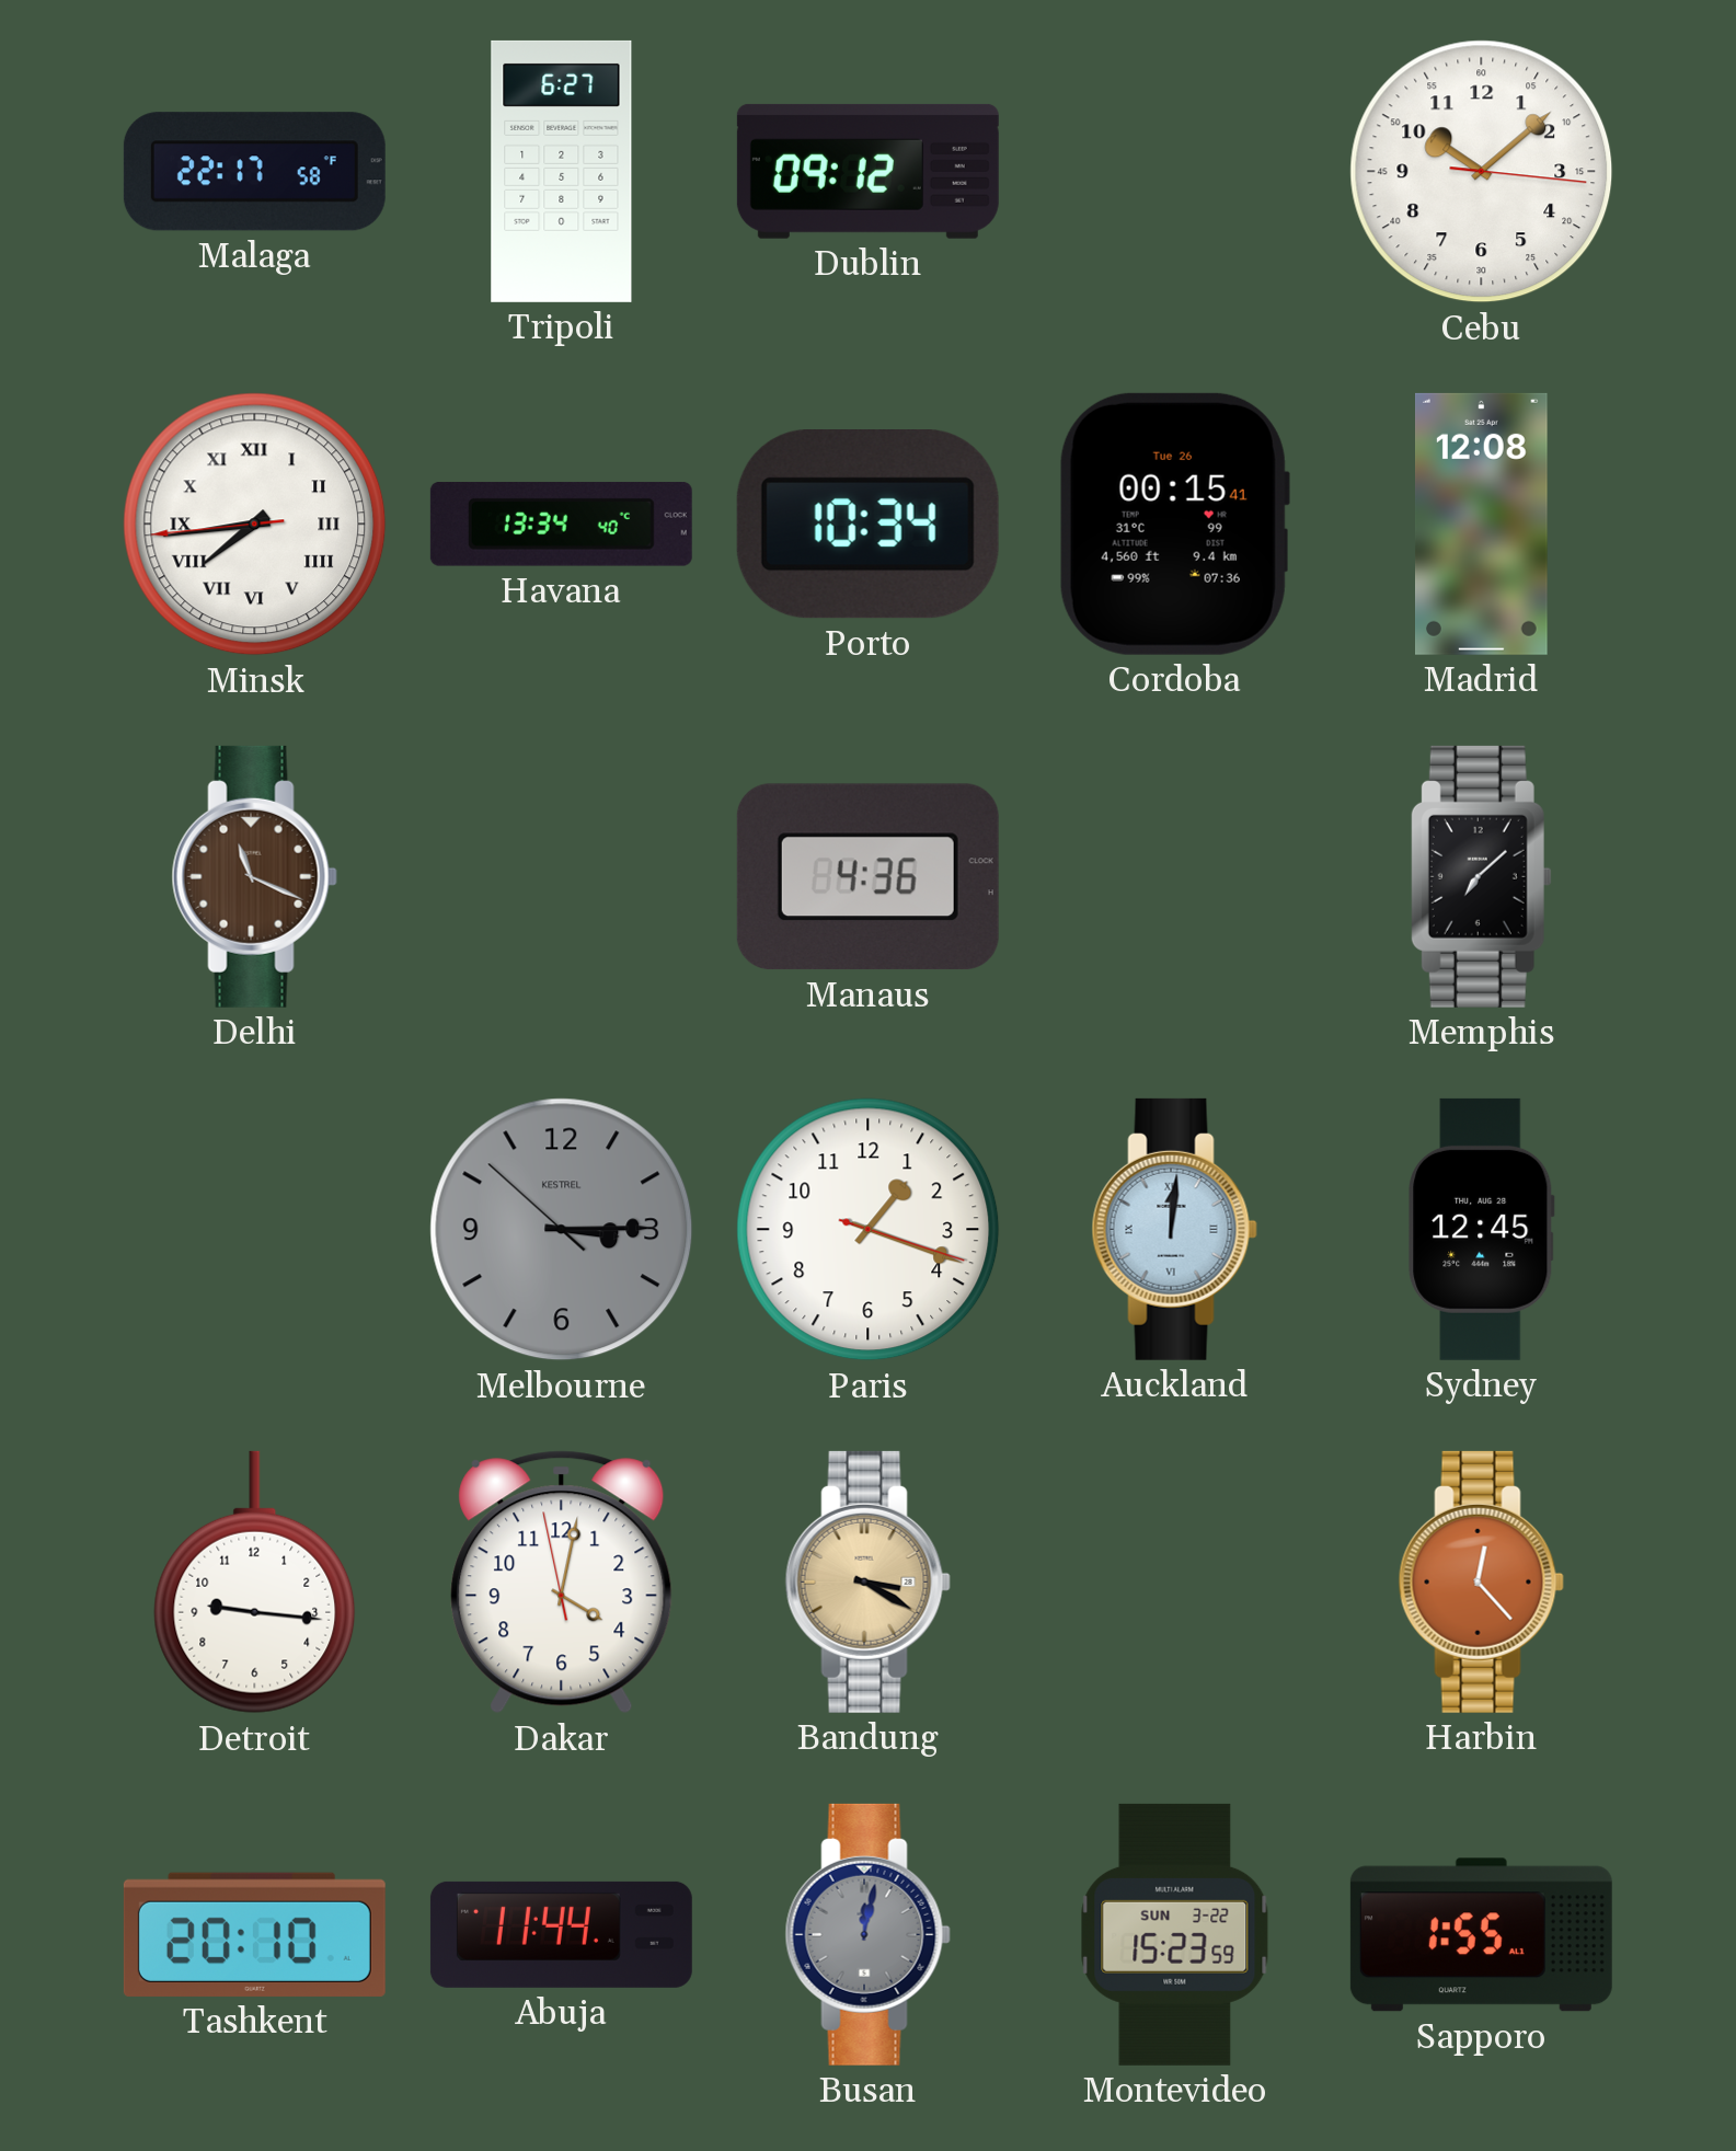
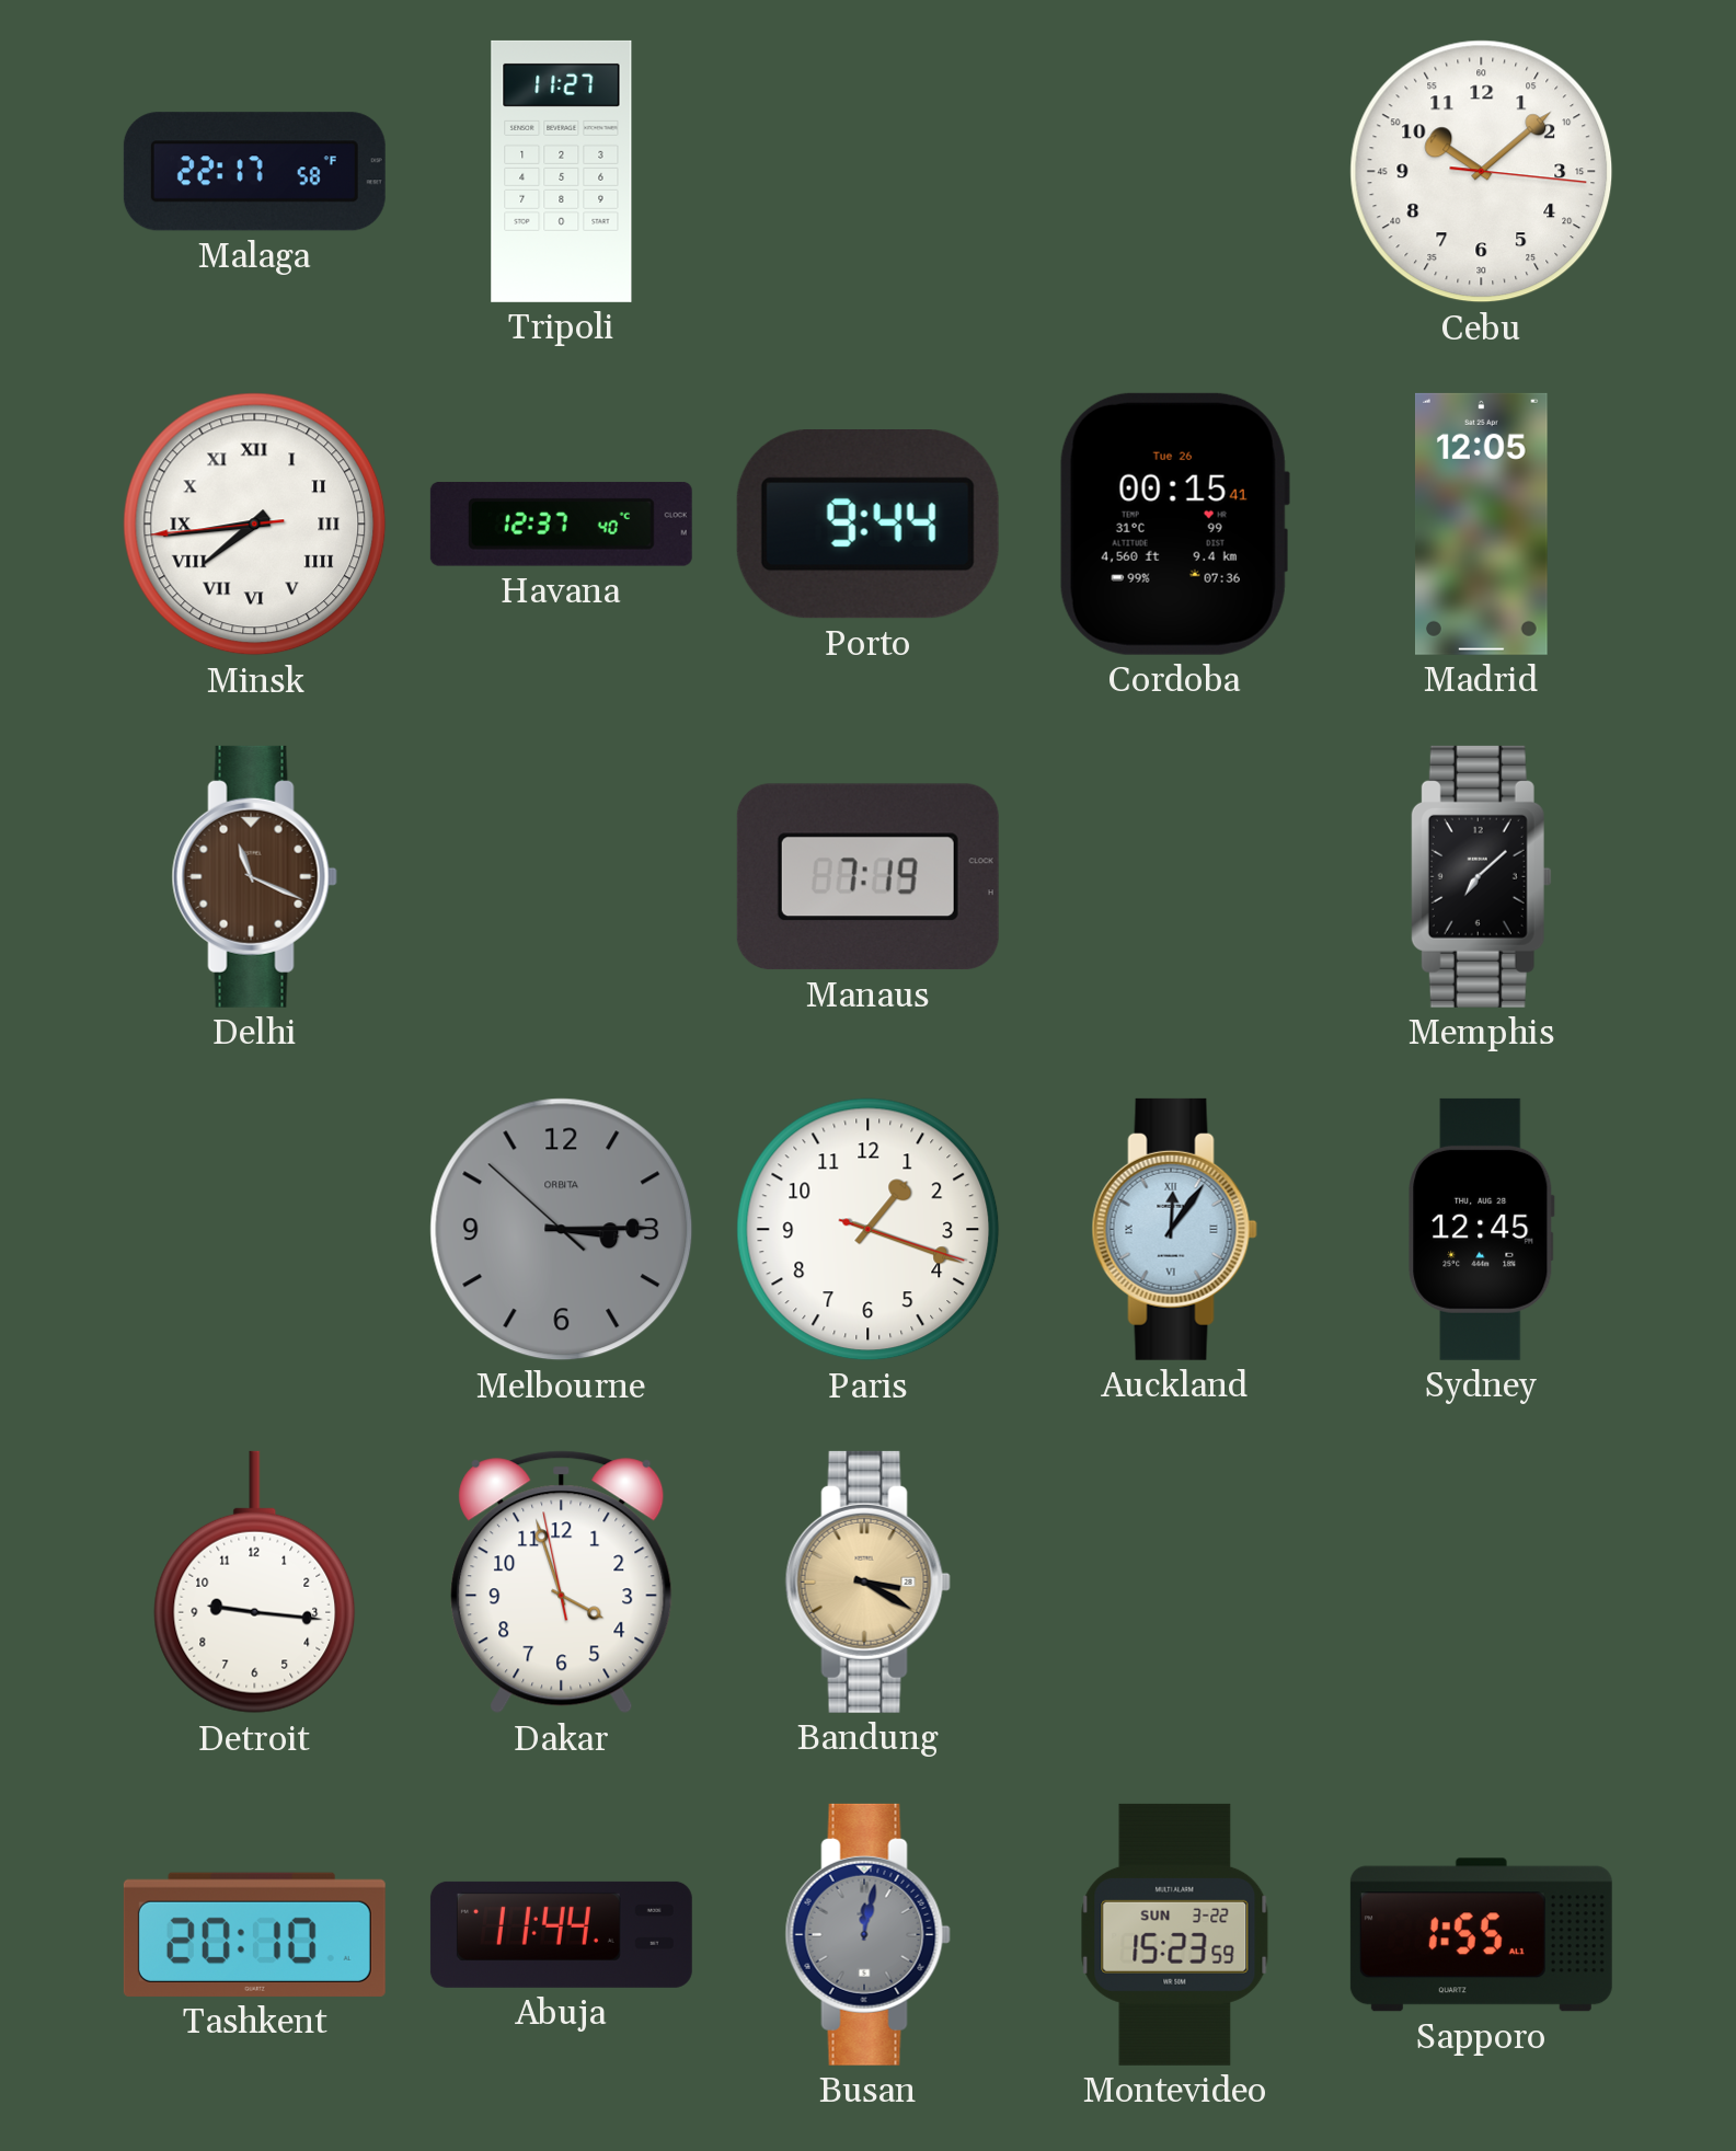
Tripoli: 6:27 -> 11:27 (562, 171)
Dublin: 09:12 -> none (867, 171)
Havana: 13:34 -> 12:37 (561, 524)
Porto: 10:34 -> 9:44 (867, 525)
Madrid: 12:08 -> 12:05 (1482, 524)
Manaus: 4:36 -> 7:19 (867, 877)
Melbourne brand: KESTREL -> ORBITA (562, 1230)
Auckland: 12:01 -> 12:06 (1174, 1229)
Dakar: 4:01 -> 3:56 (562, 1583)
Harbin: 12:23 -> none (1481, 1581)
